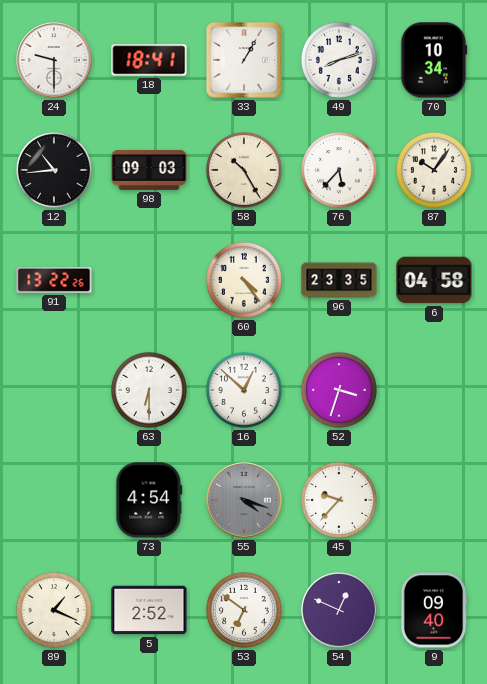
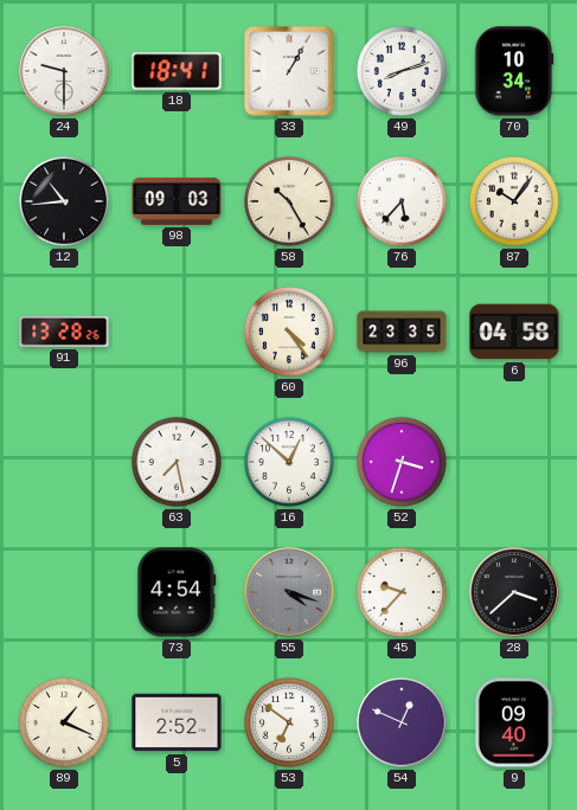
91: 13:22 -> 13:28 (64, 332)
63: 6:30 -> 7:28 (177, 462)
28: none -> 3:38 (514, 592)
